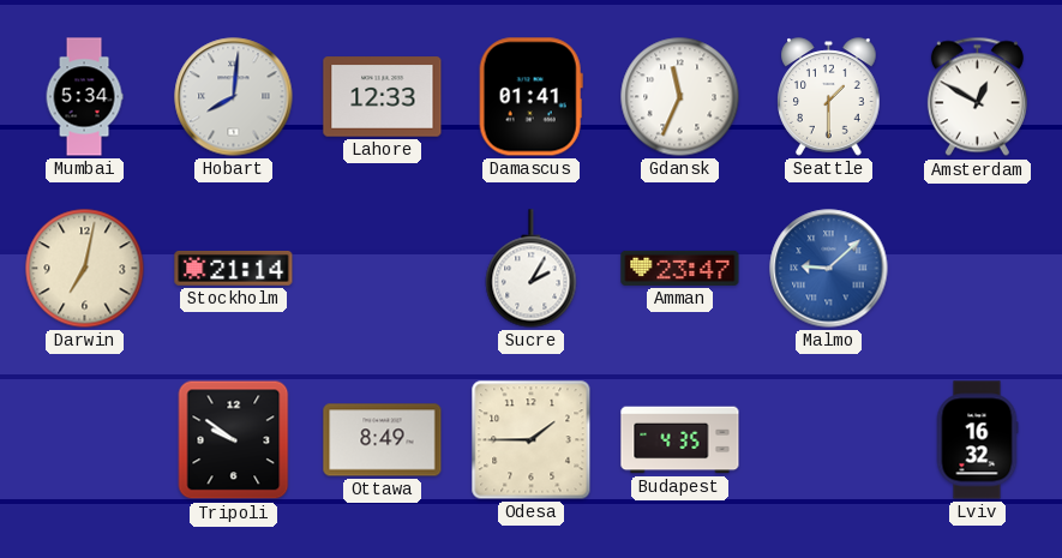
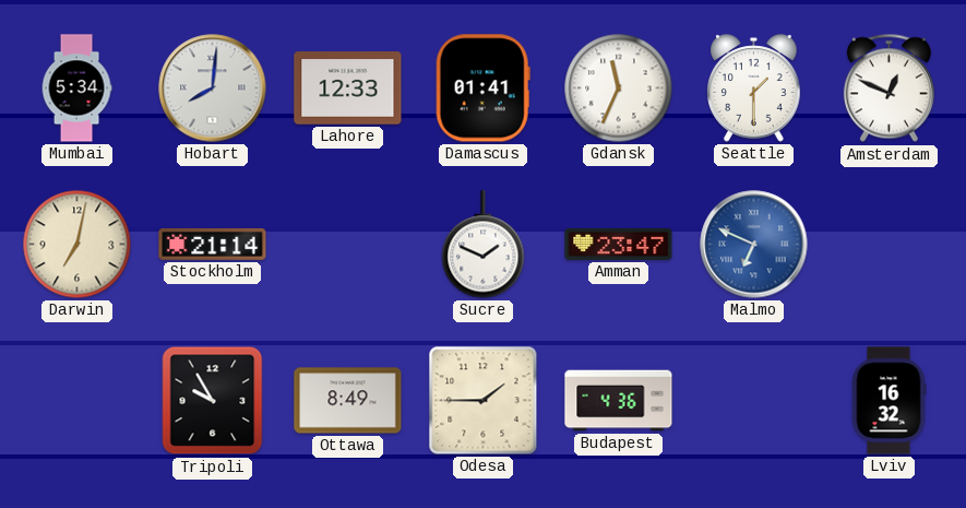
Amsterdam: 12:50 -> 12:49 (889, 88)
Sucre: 2:05 -> 1:49 (484, 245)
Malmo: 9:08 -> 6:49 (754, 245)
Tripoli: 9:51 -> 9:55 (213, 401)
Budapest: 4:35 -> 4:36 (619, 401)
